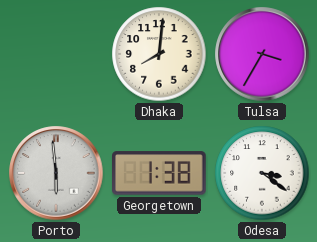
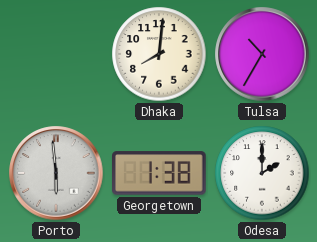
Tulsa: 3:35 -> 10:35 (262, 54)
Odesa: 3:21 -> 2:00 (262, 173)
